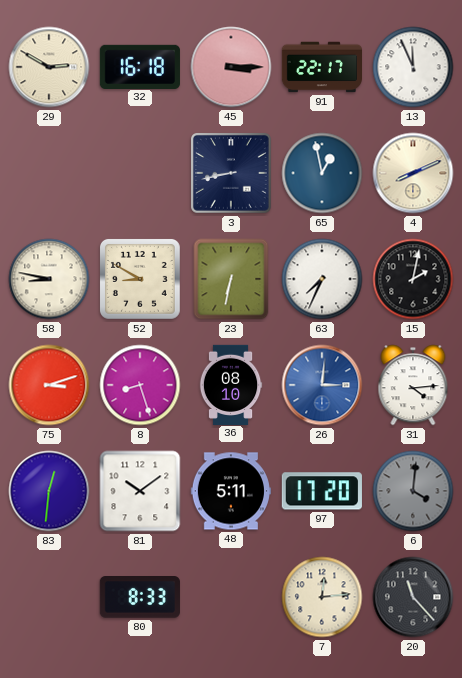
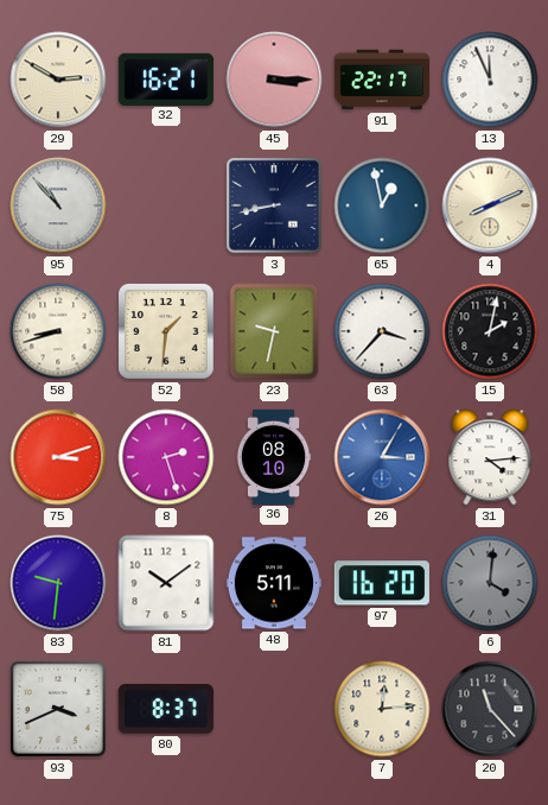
32: 16:18 -> 16:21 (166, 78)
95: none -> 10:53 (58, 205)
58: 8:47 -> 8:42 (58, 331)
52: 8:50 -> 1:31 (166, 331)
23: 6:32 -> 9:32 (274, 331)
63: 7:34 -> 3:37 (382, 331)
8: 8:27 -> 2:27 (166, 457)
26: 3:01 -> 3:05 (382, 457)
83: 12:31 -> 9:31 (58, 583)
97: 17:20 -> 16:20 (382, 583)
93: none -> 3:41 (59, 710)
80: 8:33 -> 8:37 (166, 709)
